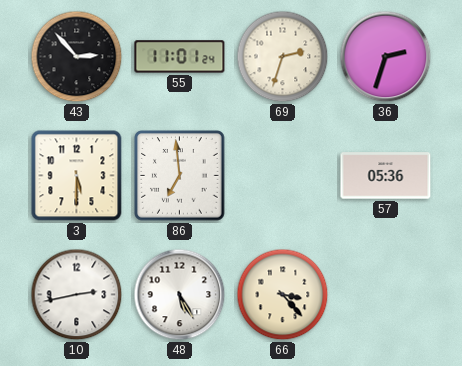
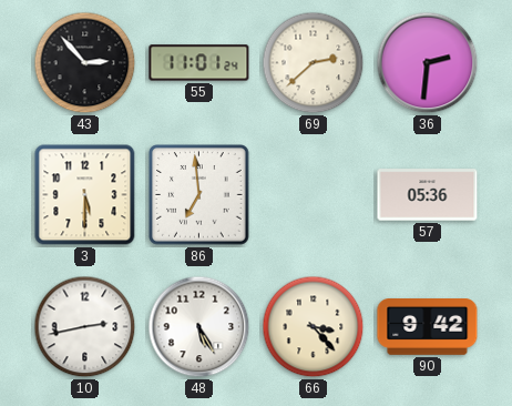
69: 2:33 -> 2:38 (314, 63)
36: 2:33 -> 2:31 (428, 63)
90: none -> 9:42 (428, 327)
